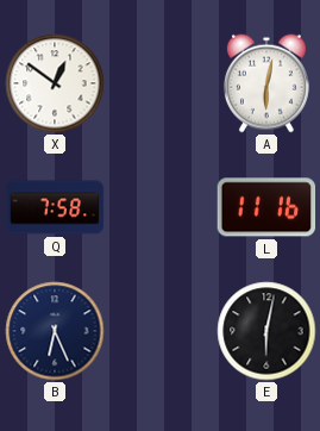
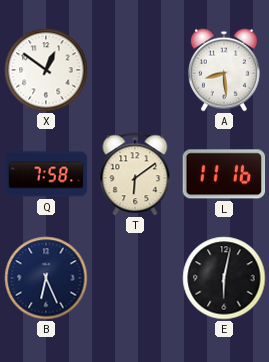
A: 6:02 -> 8:29 (224, 70)
T: none -> 6:09 (135, 174)
